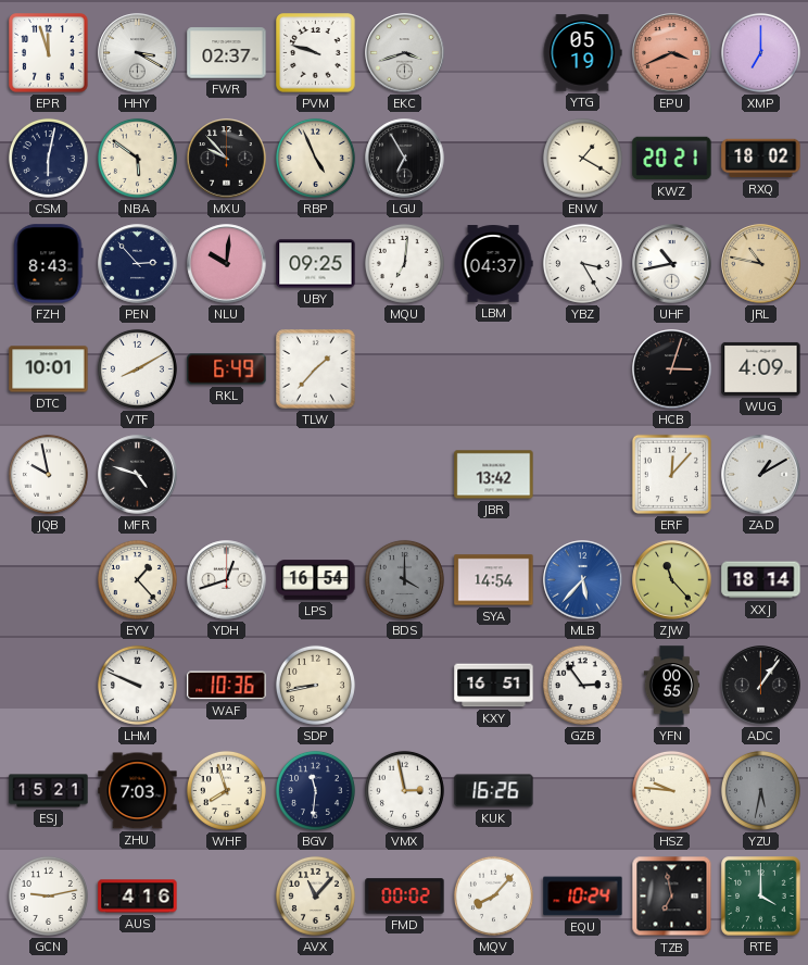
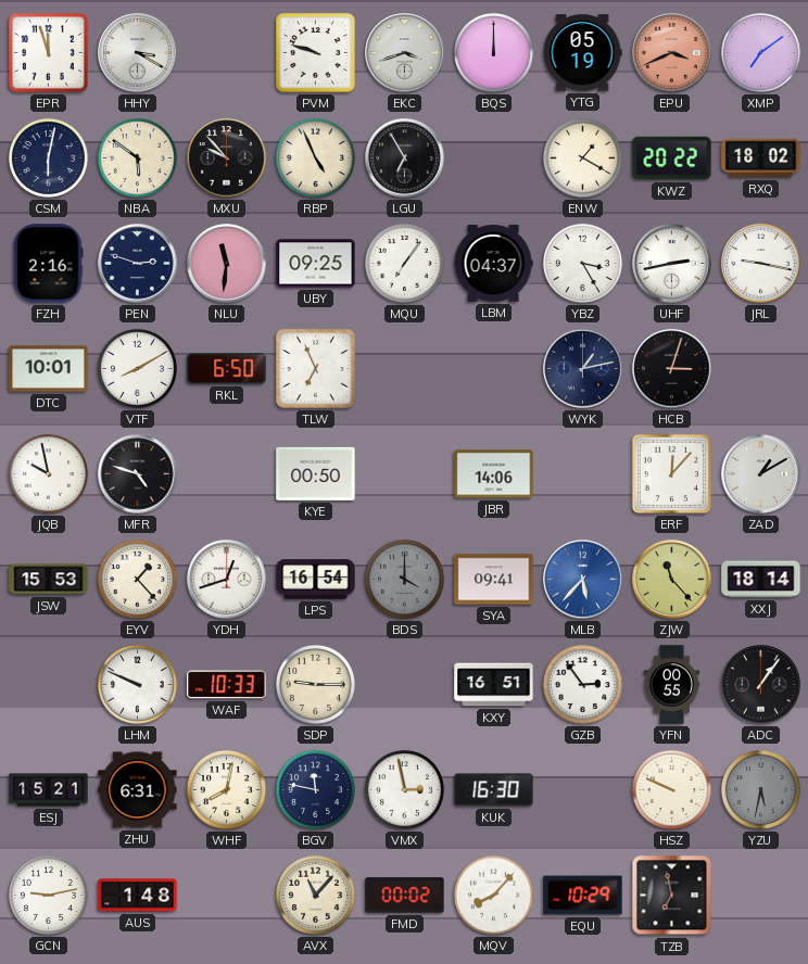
FWR: 02:37 -> none (227, 53)
BQS: none -> 12:00 (493, 52)
XMP: 7:00 -> 7:09 (760, 52)
KWZ: 20:21 -> 20:22 (672, 158)
FZH: 8:43 -> 2:16 (49, 264)
PEN: 2:53 -> 2:48 (138, 264)
NLU: 10:01 -> 11:31 (227, 264)
MQU: 7:01 -> 7:06 (404, 263)
UHF: 10:43 -> 2:43 (672, 264)
JRL: 10:47 -> 9:17 (761, 264)
JRL dial: champagne -> white (761, 264)
RKL: 6:49 -> 6:50 (227, 369)
TLW: 1:37 -> 6:56 (316, 369)
WYK: none -> 1:13 (583, 369)
WUG: 4:09 -> none (761, 368)
KYE: none -> 00:50 (316, 473)
JBR: 13:42 -> 14:06 (494, 474)
JSW: none -> 15:53 (49, 580)
SYA: 14:54 -> 09:41 (494, 580)
WAF: 10:36 -> 10:33 (227, 685)
SDP: 8:43 -> 9:15 (315, 684)
ZHU: 7:03 -> 6:31 (138, 790)
WHF: 7:57 -> 8:02 (226, 789)
BGV: 11:31 -> 11:47 (315, 789)
KUK: 16:26 -> 16:30 (494, 790)
HSZ: 9:46 -> 9:49 (671, 789)
AUS: 4:16 -> 1:48 (138, 896)
EQU: 10:24 -> 10:29 (583, 896)
RTE: 4:00 -> none (761, 897)
